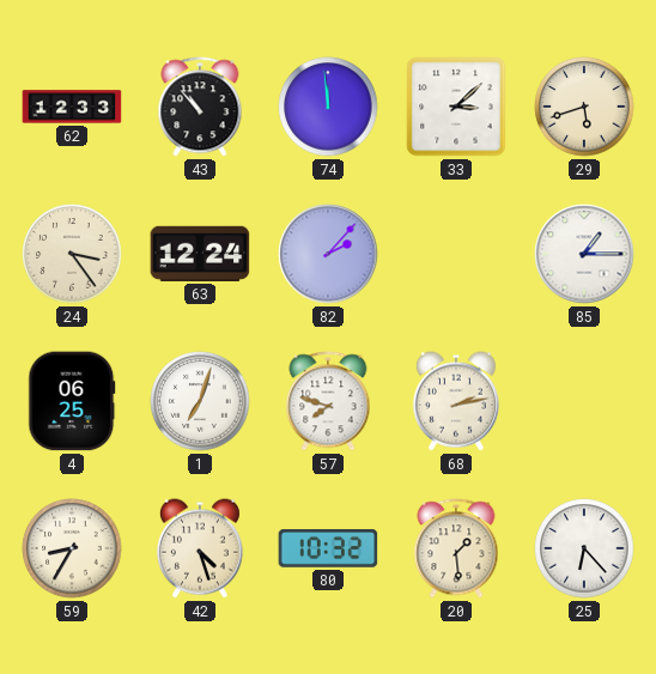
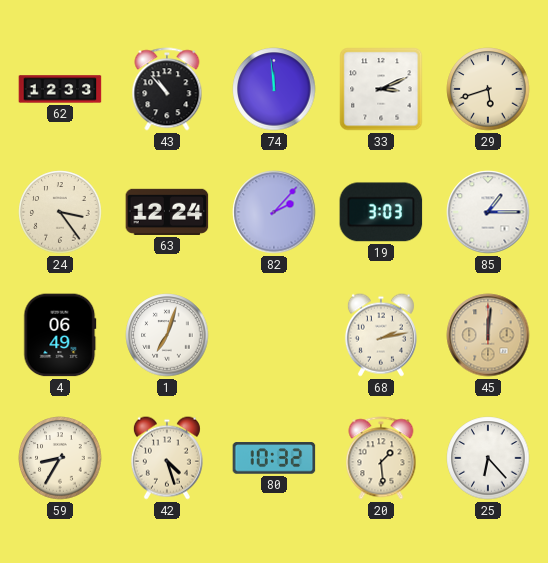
33: 3:08 -> 3:11 (381, 89)
19: none -> 3:03 (381, 212)
4: 06:25 -> 06:49 (60, 335)
57: 7:48 -> none (328, 401)
45: none -> 12:01 (488, 335)
